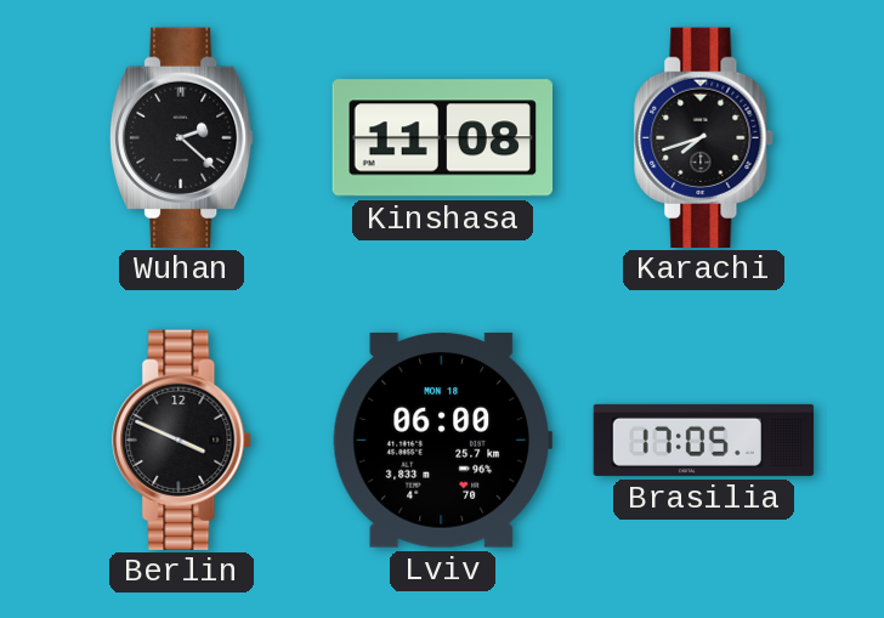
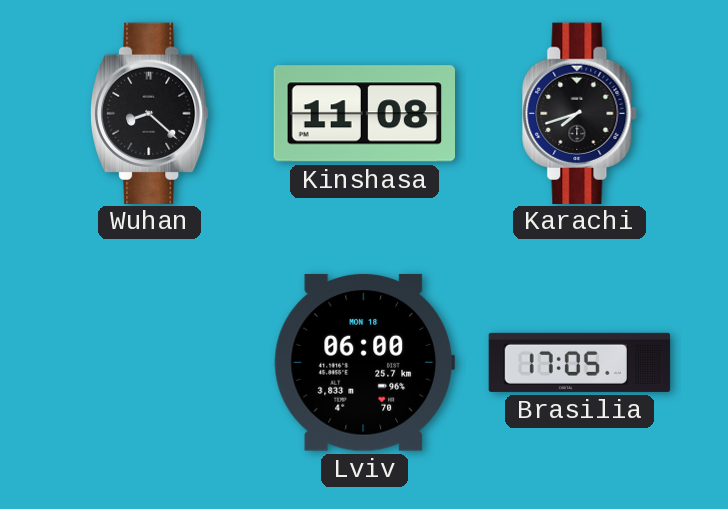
Wuhan: 2:22 -> 8:22 (150, 113)
Berlin: 3:49 -> none (182, 440)
